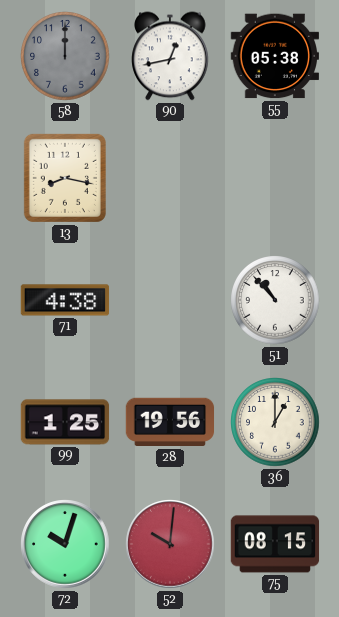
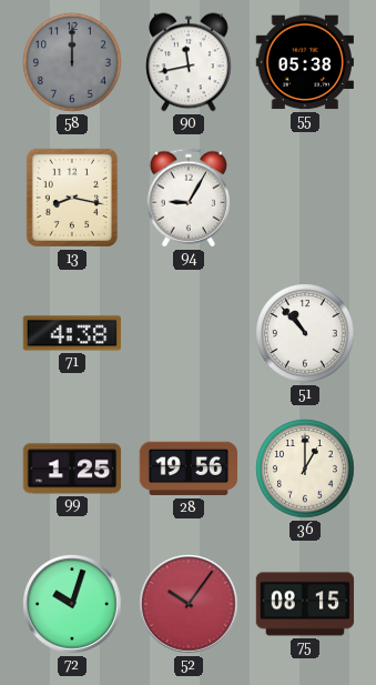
90: 12:43 -> 11:43 (189, 62)
94: none -> 9:05 (189, 198)
52: 10:01 -> 10:06 (189, 604)
